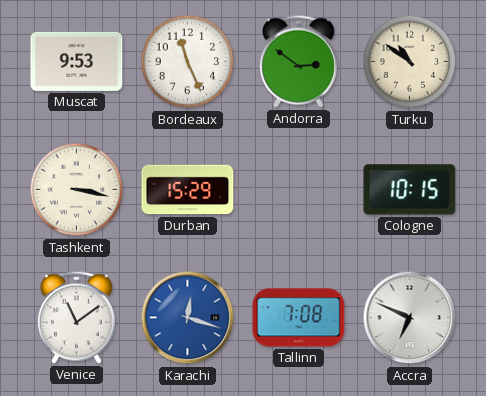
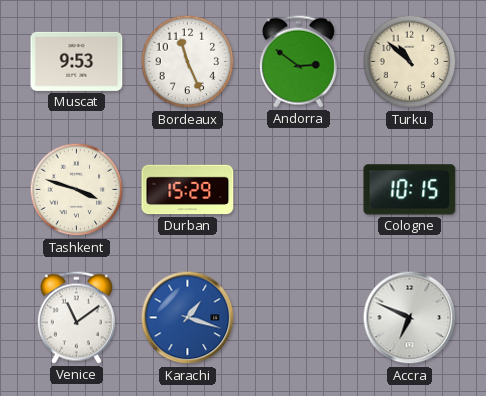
Turku: 10:51 -> 10:52 (410, 62)
Tashkent: 3:17 -> 3:48 (77, 190)
Karachi: 12:18 -> 1:18 (188, 318)
Tallinn: 7:08 -> none (299, 318)
